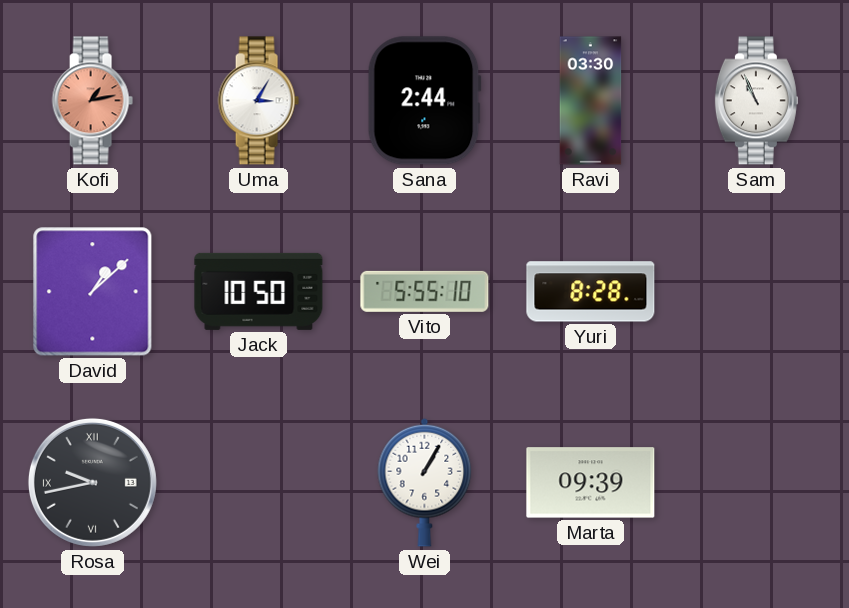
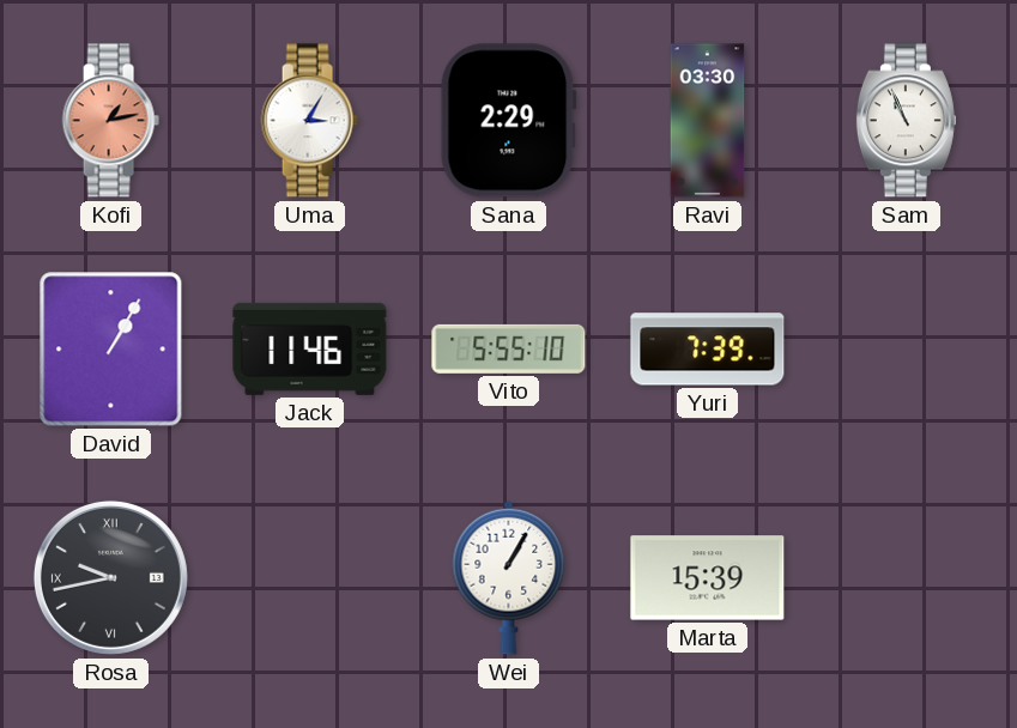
Sana: 2:44 -> 2:29 (508, 121)
David: 1:08 -> 1:05 (111, 350)
Jack: 10:50 -> 11:46 (310, 348)
Yuri: 8:28 -> 7:39 (708, 350)
Marta: 09:39 -> 15:39 (708, 578)
